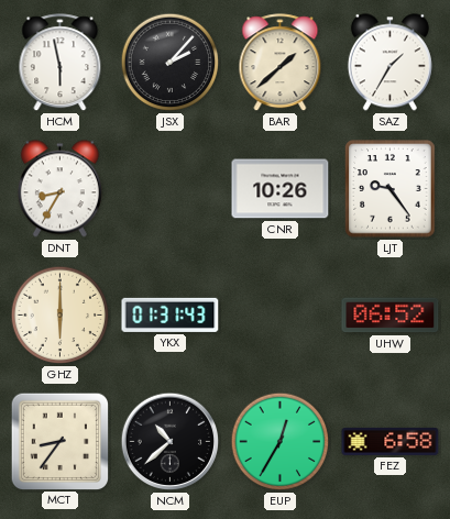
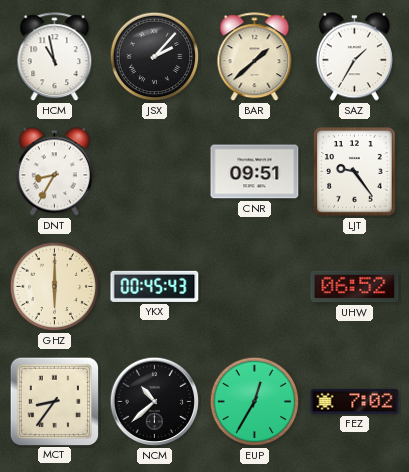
HCM: 5:58 -> 10:58 (55, 57)
CNR: 10:26 -> 09:51 (255, 172)
YKX: 01:31 -> 00:45 (155, 286)
FEZ: 6:58 -> 7:02 (355, 401)
